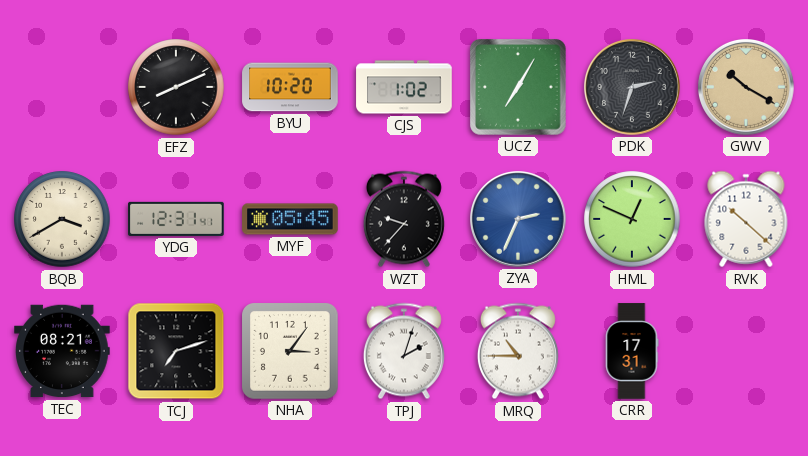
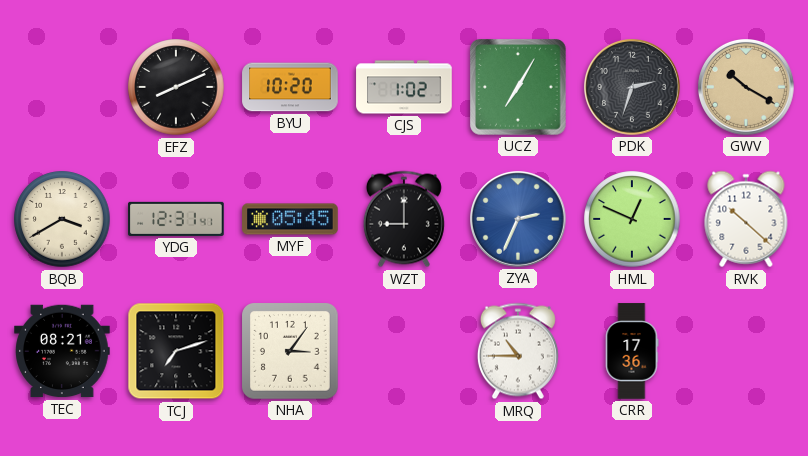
WZT: 9:37 -> 9:00 (404, 219)
TPJ: 2:03 -> none (404, 351)
CRR: 17:31 -> 17:36 (632, 351)
